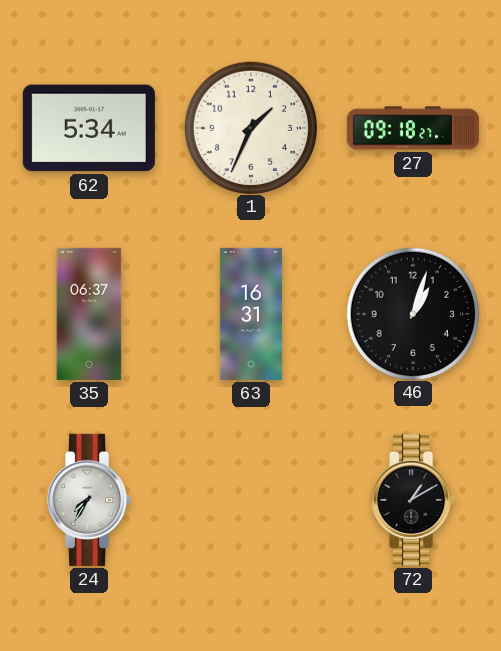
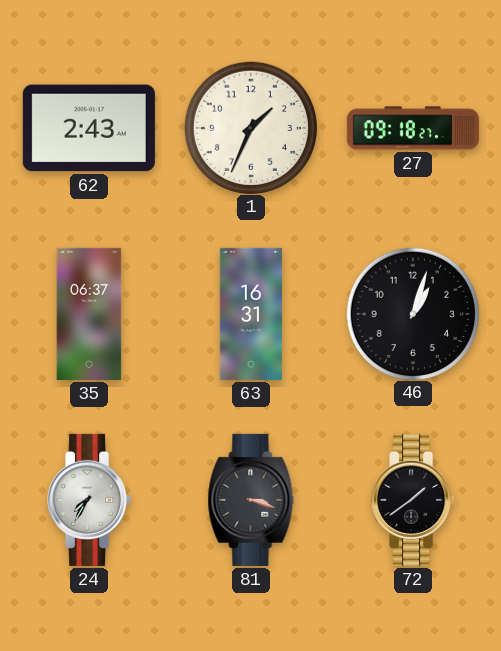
62: 5:34 -> 2:43 (89, 128)
81: none -> 3:18 (251, 500)
72: 1:10 -> 1:39 (414, 500)
